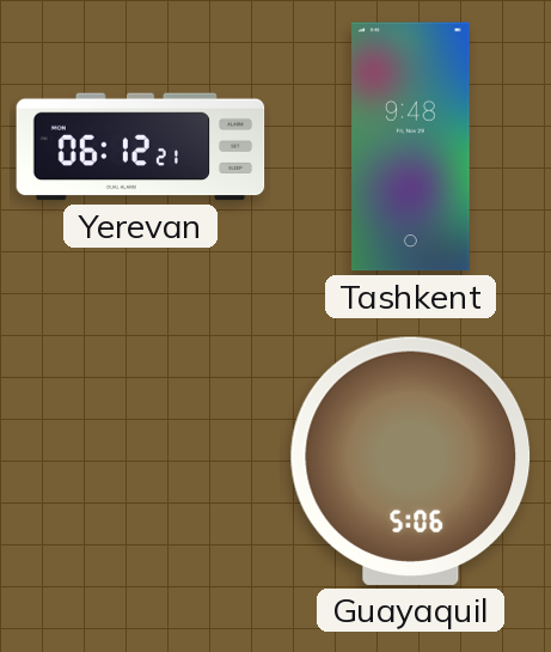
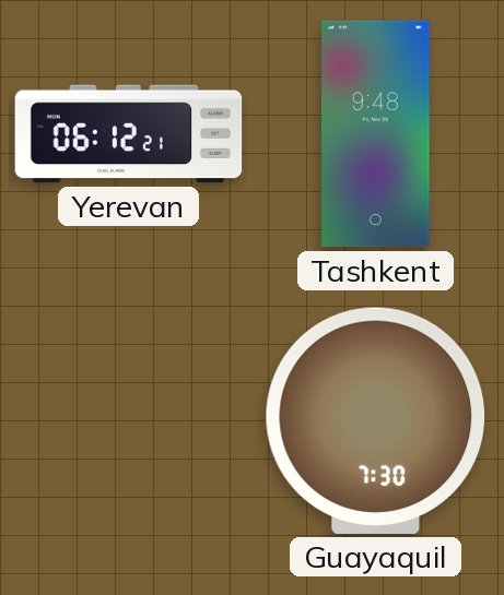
Guayaquil: 5:06 -> 7:30 (376, 420)
